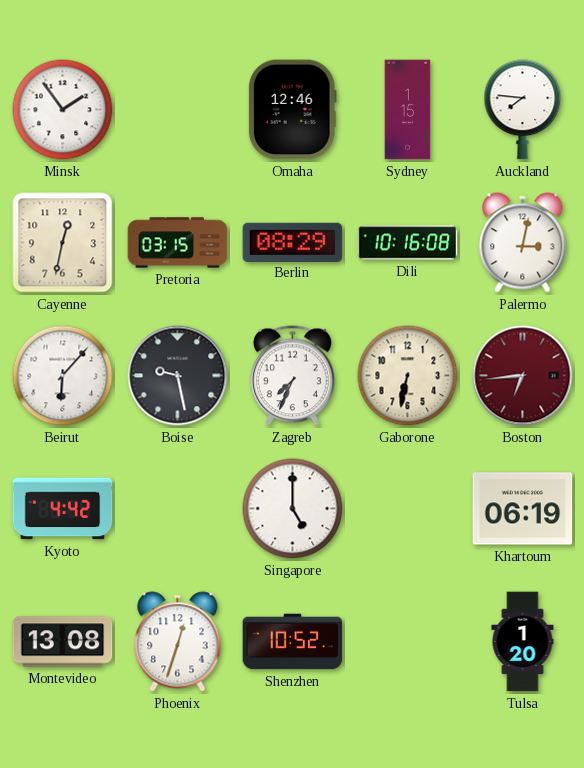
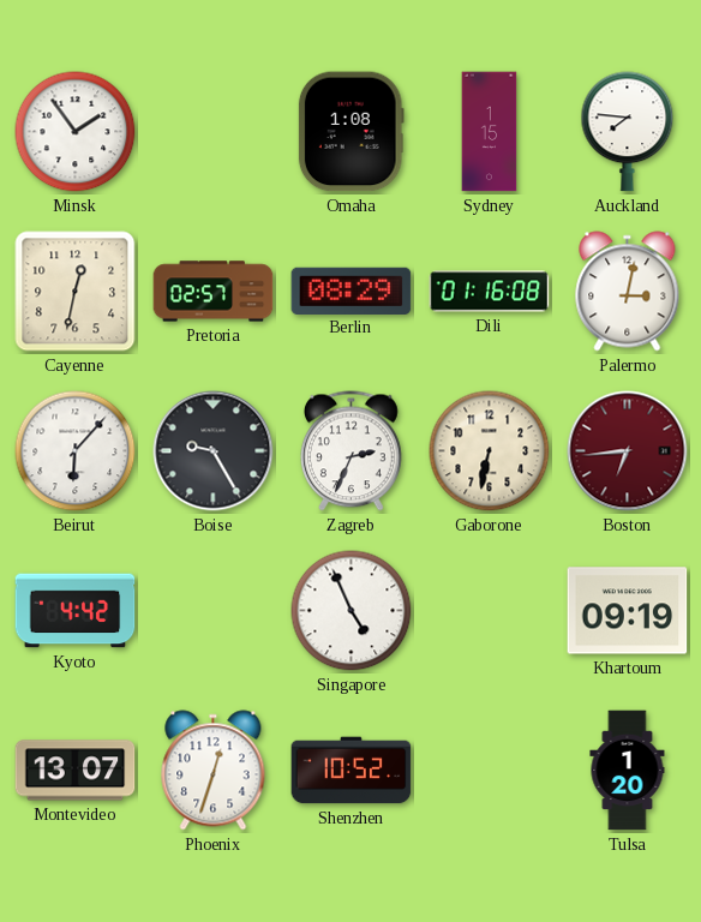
Omaha: 12:46 -> 1:08 (350, 132)
Pretoria: 03:15 -> 02:57 (214, 292)
Dili: 10:16 -> 01:16 (490, 292)
Boise: 9:28 -> 9:25 (214, 451)
Zagreb: 7:34 -> 2:34 (350, 451)
Singapore: 5:00 -> 4:56 (352, 611)
Khartoum: 06:19 -> 09:19 (628, 611)
Montevideo: 13:08 -> 13:07 (76, 771)
